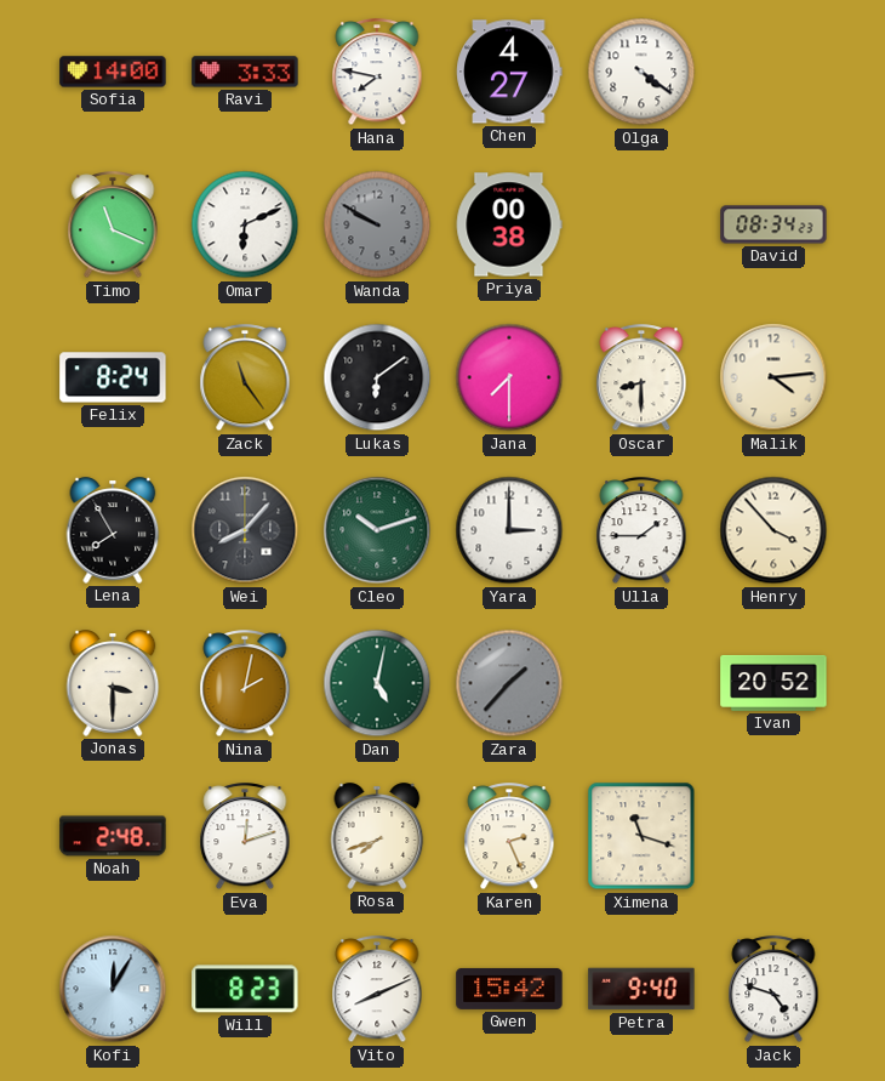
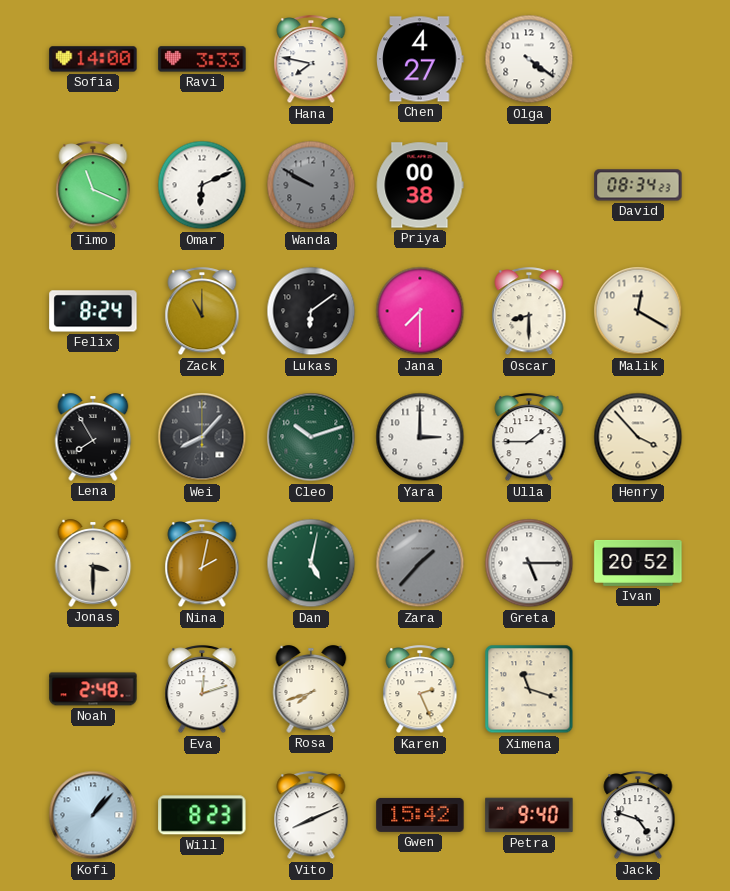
Zack: 11:24 -> 11:00 (202, 312)
Malik: 4:14 -> 12:20 (638, 311)
Greta: none -> 5:15 (529, 563)
Kofi: 12:05 -> 1:07 (93, 815)
